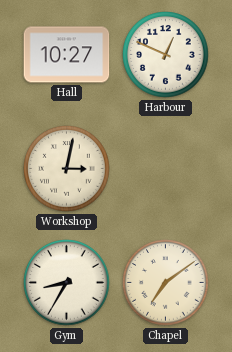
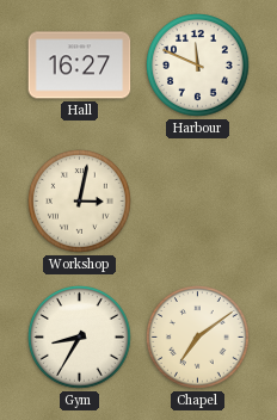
Hall: 10:27 -> 16:27 (80, 66)
Harbour: 12:49 -> 11:49 (198, 66)
